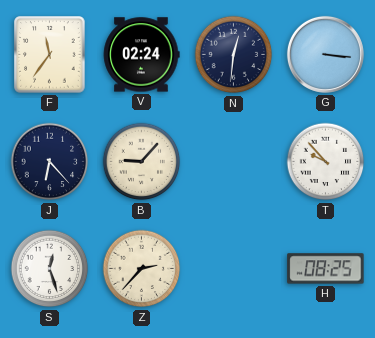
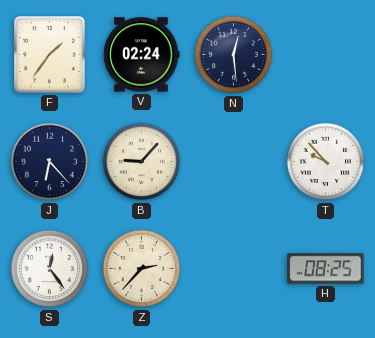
F: 11:36 -> 1:36 (50, 55)
N: 12:31 -> 12:29 (234, 55)
G: 3:16 -> none (325, 54)
S: 12:27 -> 12:24 (50, 269)
